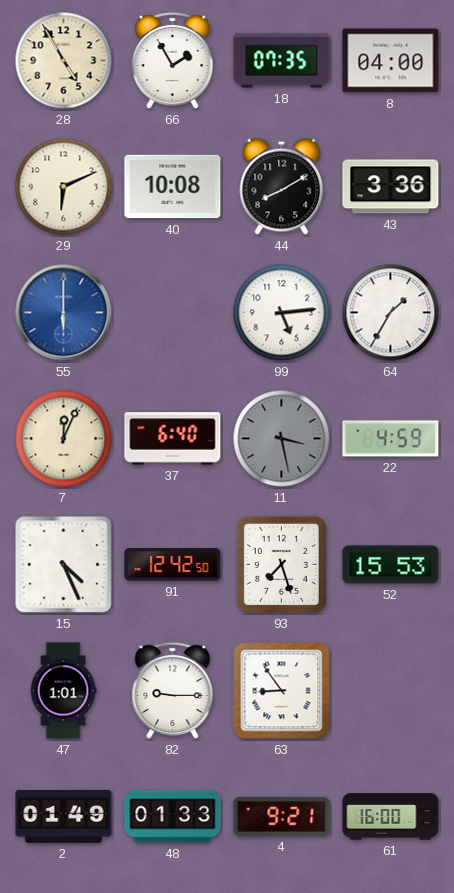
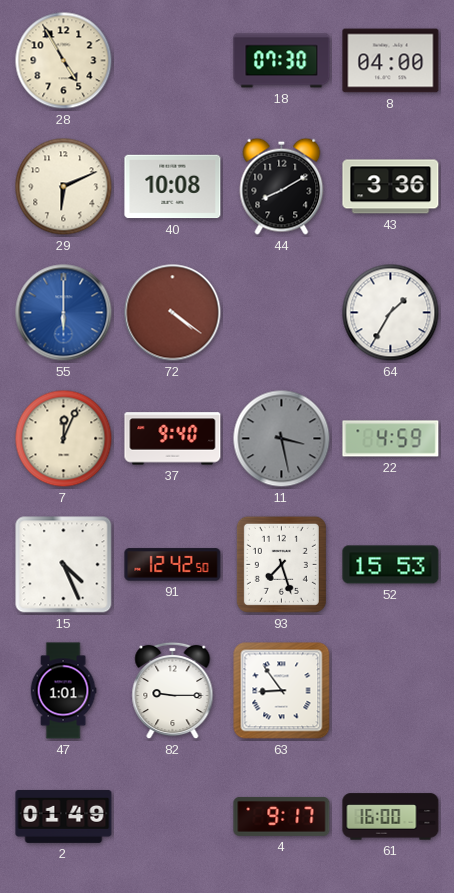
66: 1:55 -> none (173, 61)
18: 07:35 -> 07:30 (282, 61)
72: none -> 4:21 (173, 313)
99: 5:14 -> none (282, 313)
37: 6:40 -> 9:40 (173, 439)
48: 01:33 -> none (173, 817)
4: 9:21 -> 9:17 (282, 816)
